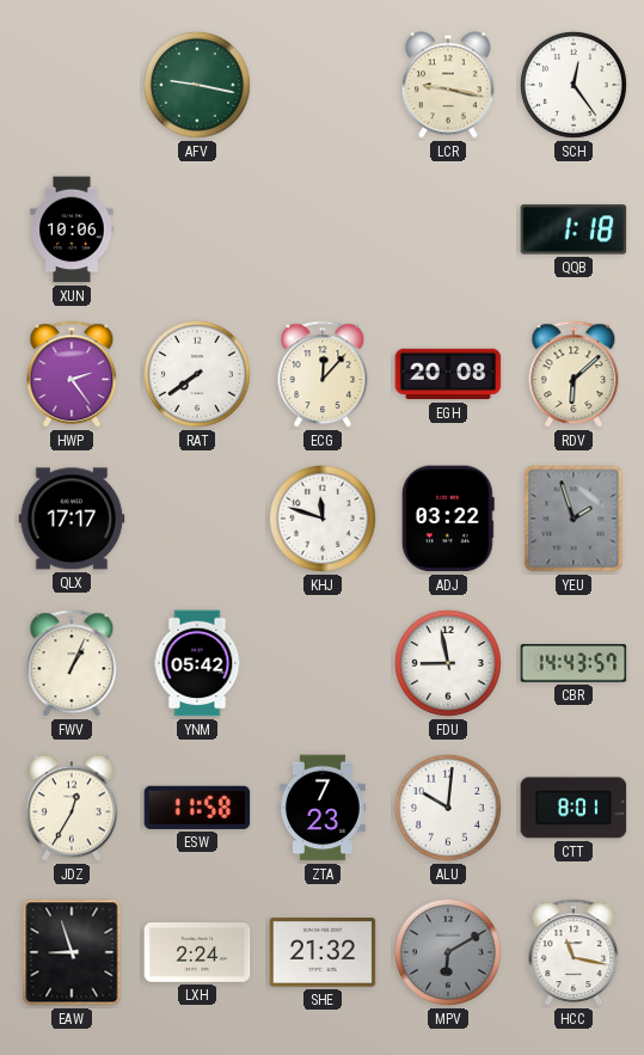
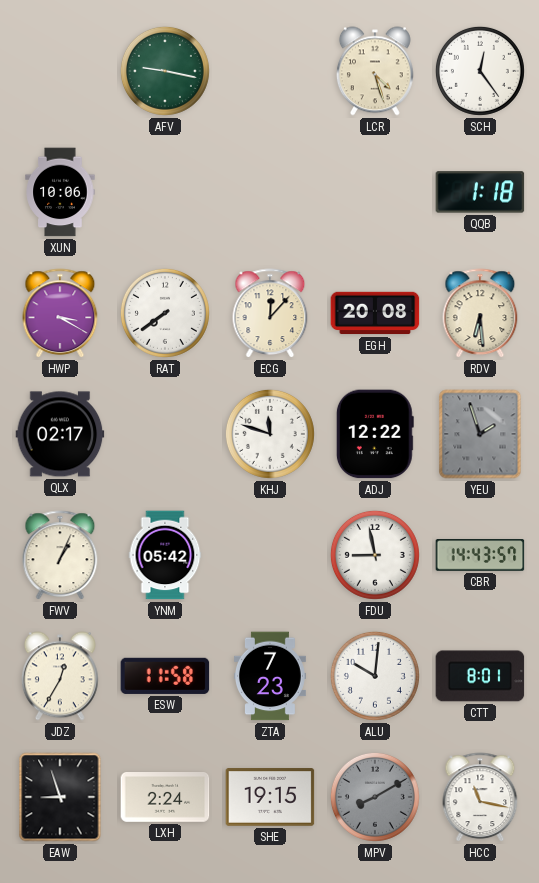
LCR: 9:17 -> 4:27 (375, 71)
HWP: 2:24 -> 3:20 (60, 314)
RDV: 6:08 -> 6:29 (480, 314)
QLX: 17:17 -> 02:17 (60, 434)
ADJ: 03:22 -> 12:22 (375, 434)
SHE: 21:32 -> 19:15 (270, 797)
MPV: 6:10 -> 8:10 (375, 797)
